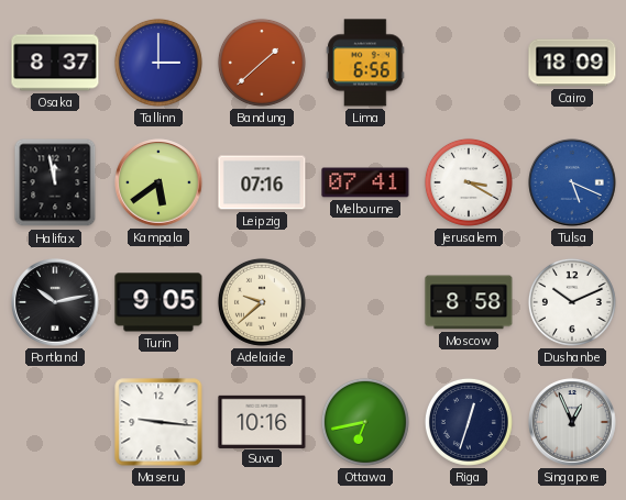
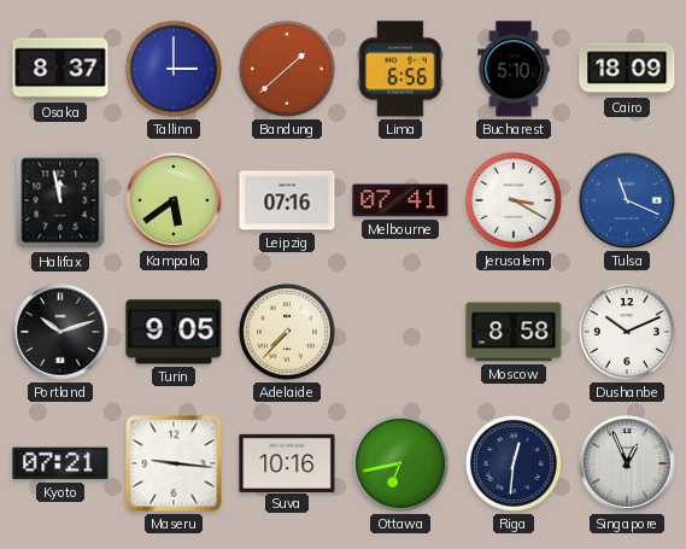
Bucharest: none -> 5:10 (514, 69)
Tulsa: 5:19 -> 11:19 (627, 200)
Portland: 10:13 -> 10:12 (60, 332)
Adelaide: 9:38 -> 7:37 (287, 332)
Kyoto: none -> 07:21 (60, 463)
Riga: 12:33 -> 12:31 (514, 463)
